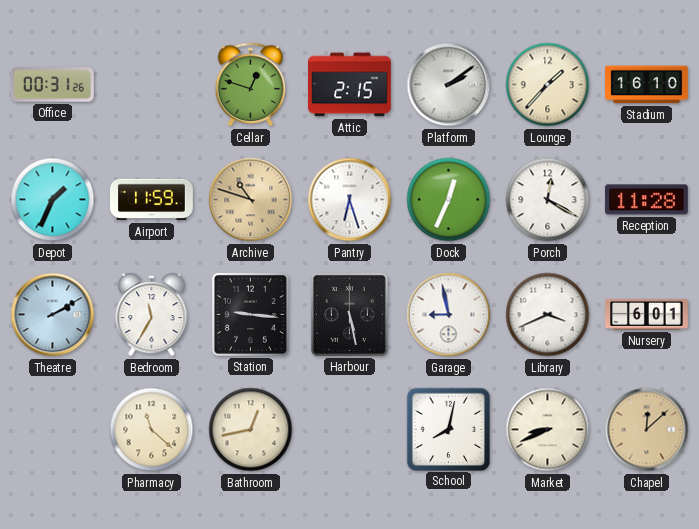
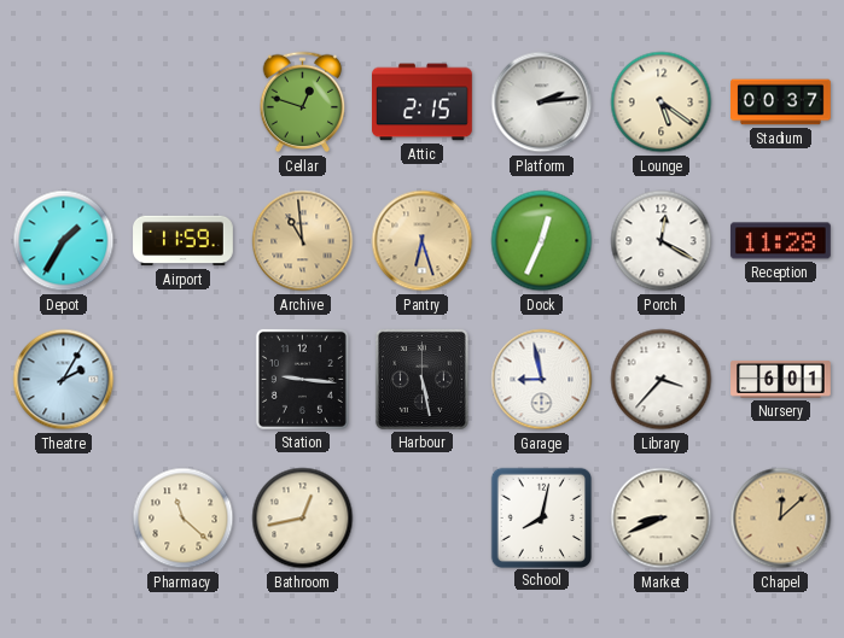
Office: 00:31 -> none (52, 85)
Platform: 2:09 -> 2:14 (542, 103)
Lounge: 1:37 -> 5:21 (662, 103)
Stadium: 16:10 -> 00:37 (781, 103)
Depot: 1:34 -> 1:35 (64, 241)
Archive: 10:48 -> 10:59 (303, 241)
Pantry dial: white -> champagne (423, 241)
Theatre: 2:10 -> 2:05 (64, 380)
Bedroom: 11:35 -> none (152, 315)
Library: 3:41 -> 3:37 (662, 380)
